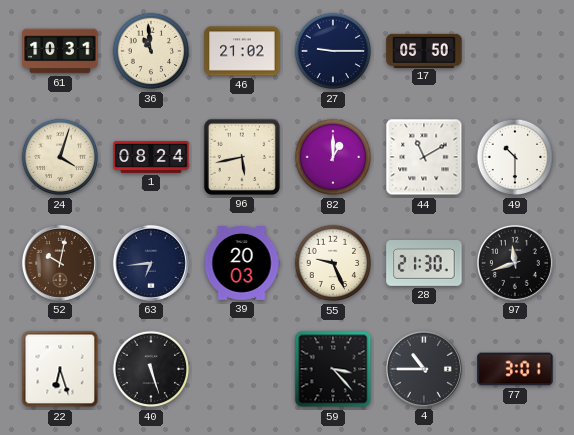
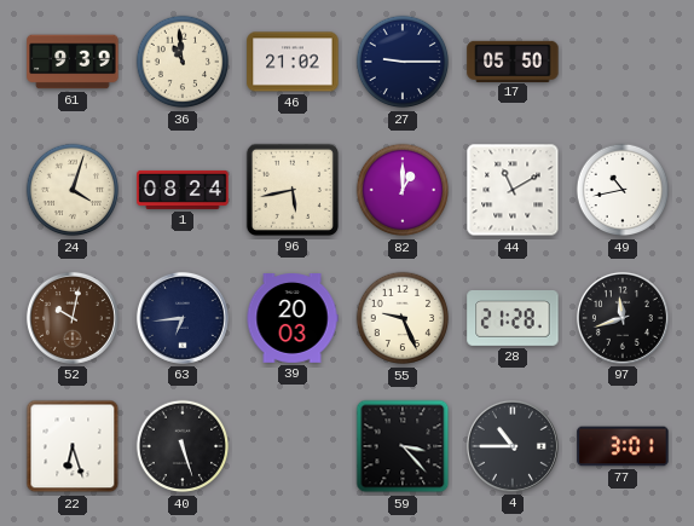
61: 10:31 -> 9:39 (73, 62)
49: 10:30 -> 10:43 (623, 190)
28: 21:30 -> 21:28 (513, 319)
